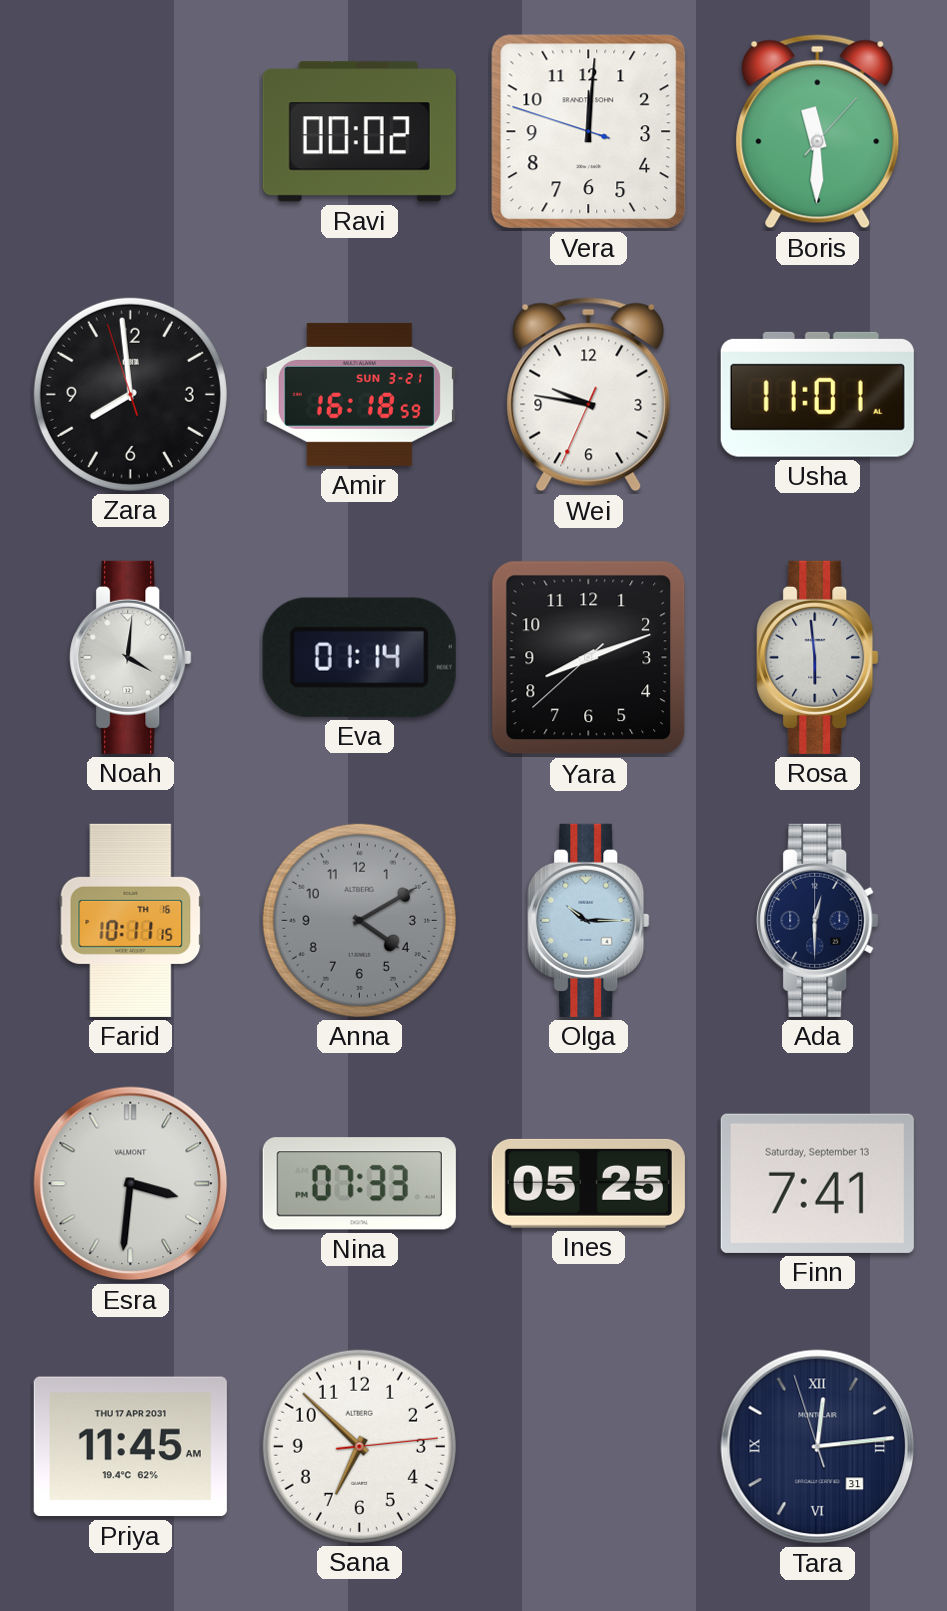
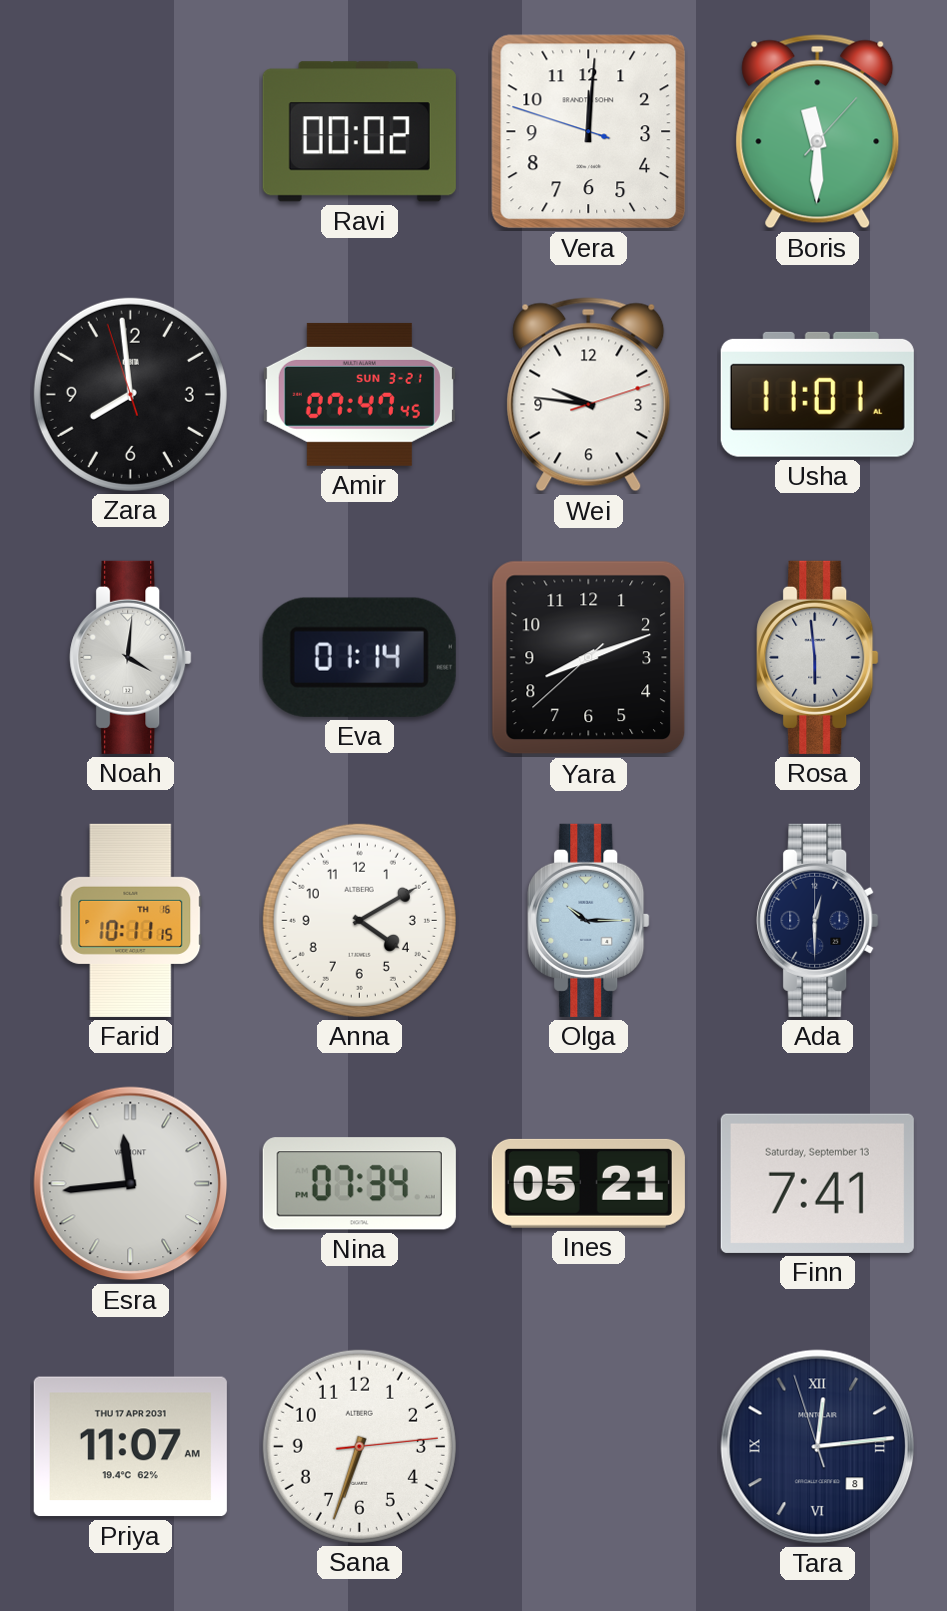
Amir: 16:18 -> 07:47 (359, 394)
Wei: 9:46:34 -> 9:46:12 (589, 395)
Anna dial: grey -> white (359, 920)
Esra: 3:31 -> 11:44 (131, 1184)
Nina: 07:33 -> 07:34 (359, 1184)
Ines: 05:25 -> 05:21 (588, 1183)
Priya: 11:45 -> 11:07 (130, 1447)
Sana: 6:52 -> 6:33 (359, 1446)
Tara date: 31 -> 8 (818, 1447)
